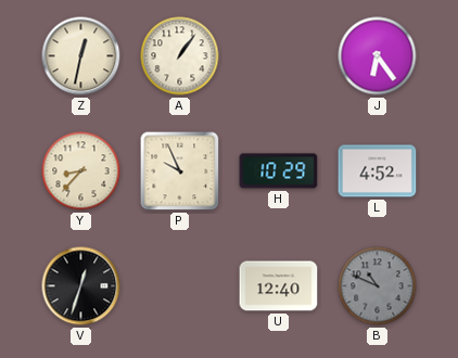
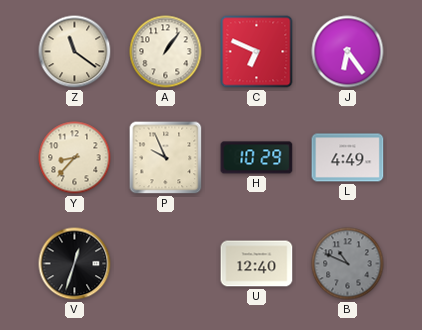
Z: 12:32 -> 11:21 (75, 52)
C: none -> 6:49 (257, 52)
L: 4:52 -> 4:49 (348, 158)
